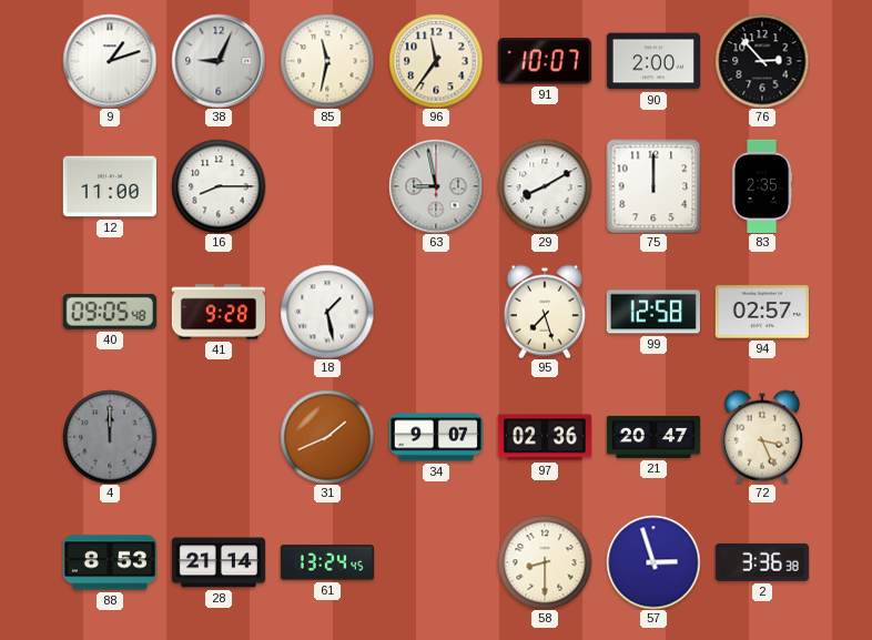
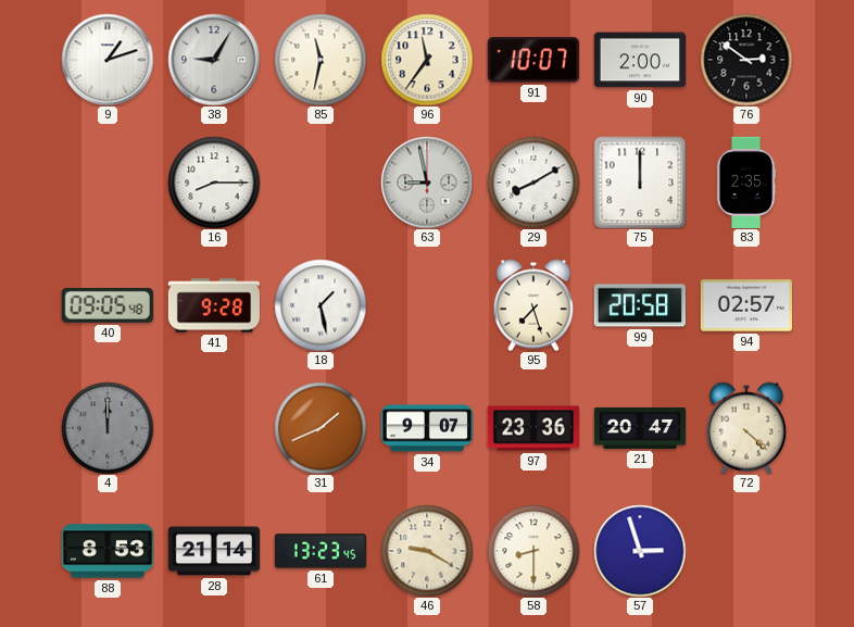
38: 9:04 -> 9:05 (214, 60)
76: 2:53 -> 2:51 (746, 60)
12: 11:00 -> none (109, 186)
99: 12:58 -> 20:58 (640, 305)
97: 02:36 -> 23:36 (533, 428)
72: 3:26 -> 4:22 (746, 428)
61: 13:24 -> 13:23 (319, 551)
46: none -> 9:20 (427, 551)
2: 3:36 -> none (762, 562)
